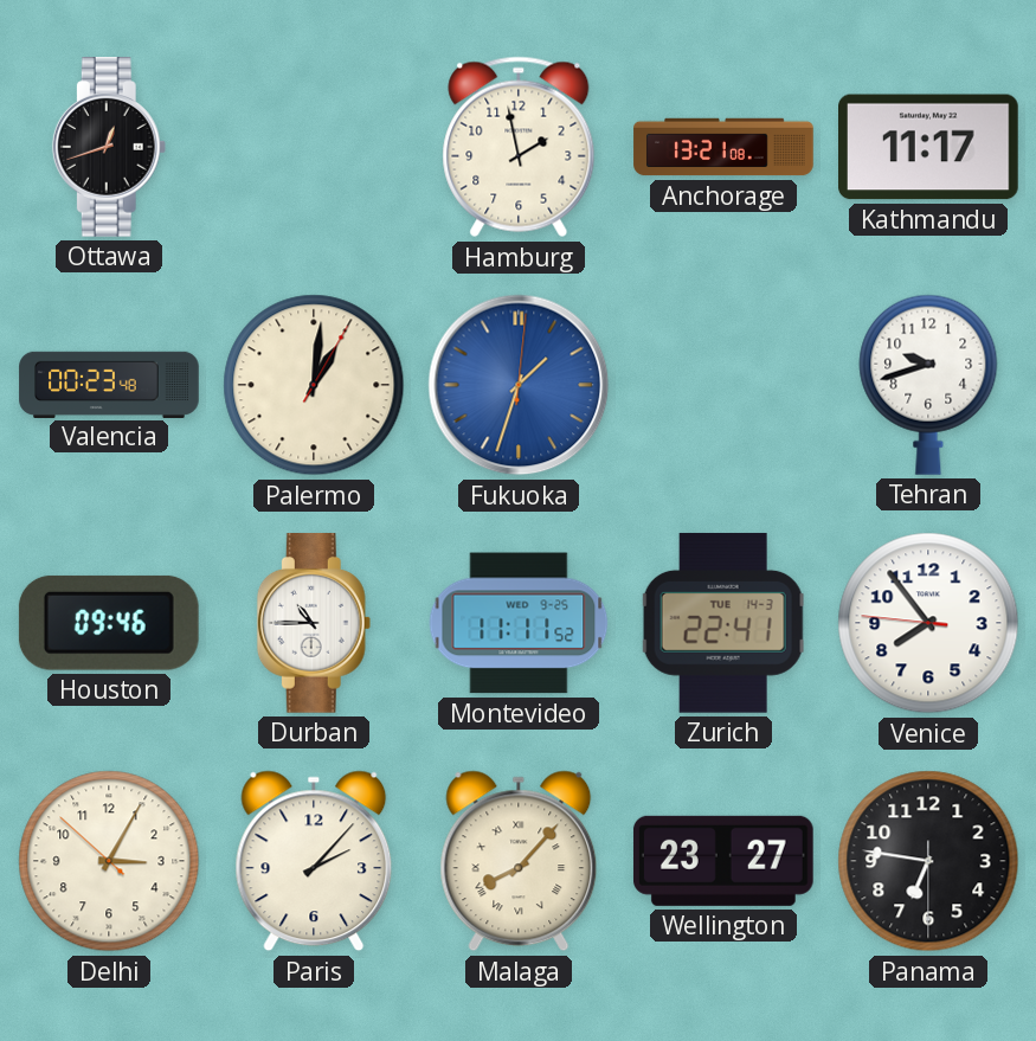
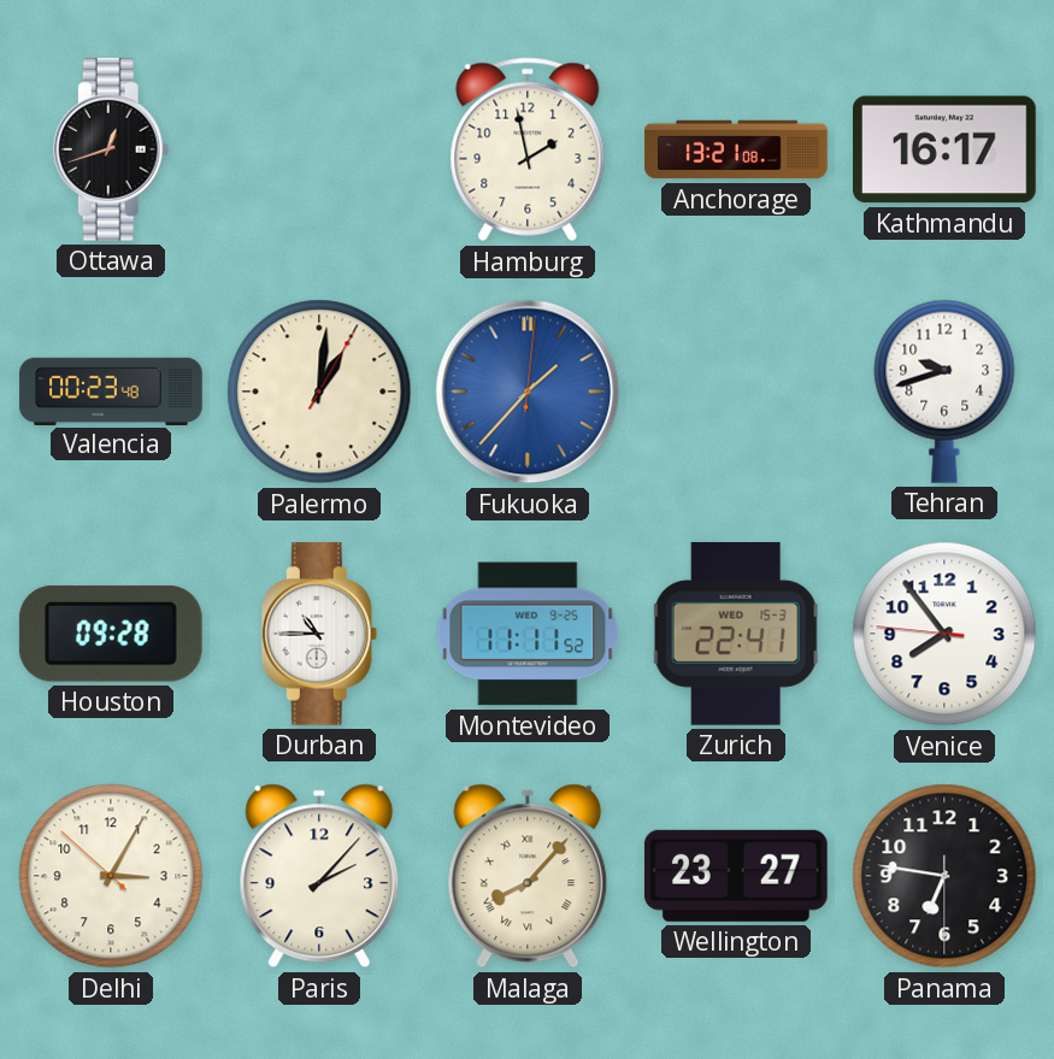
Kathmandu: 11:17 -> 16:17 (946, 149)
Fukuoka: 1:33 -> 1:37 (528, 392)
Houston: 09:46 -> 09:28 (111, 634)
Zurich date: TUE 14-3 -> WED 15-3 (736, 634)
